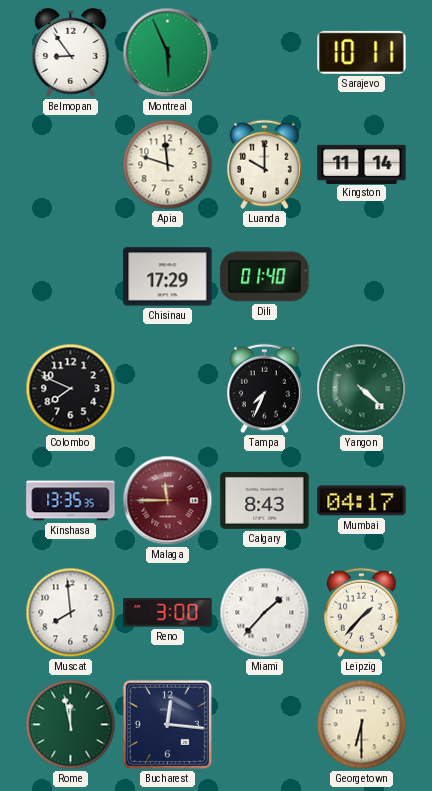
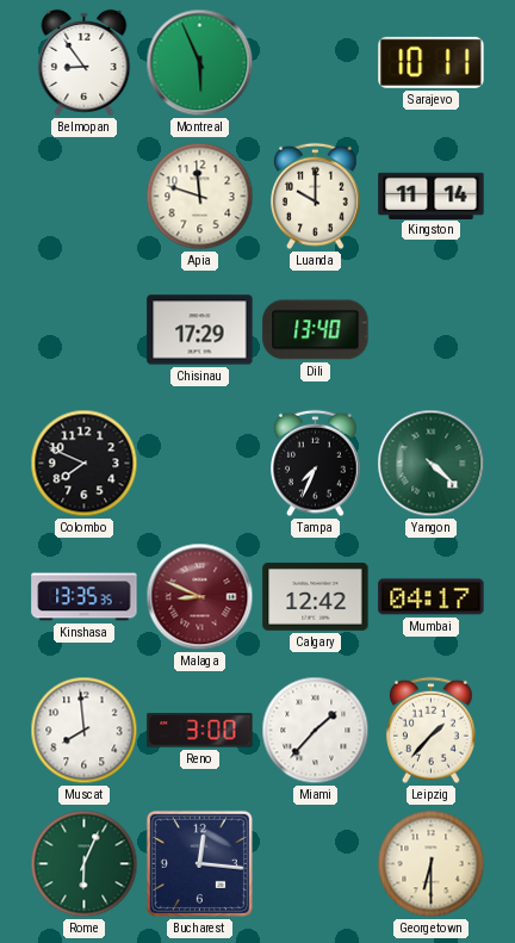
Dili: 01:40 -> 13:40 (316, 330)
Malaga: 11:45 -> 8:49 (200, 597)
Calgary: 8:43 -> 12:42 (316, 596)
Rome: 11:58 -> 6:04 (85, 864)
